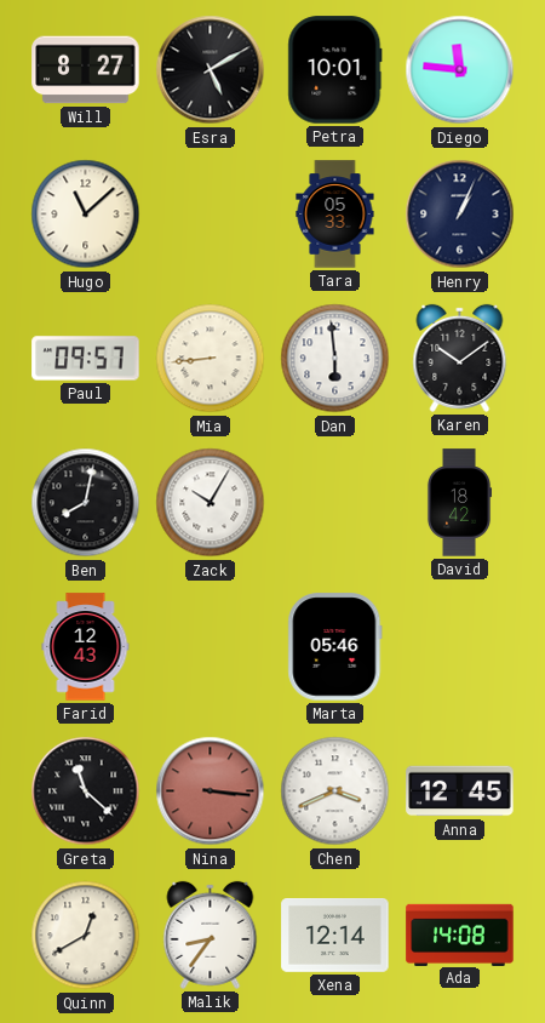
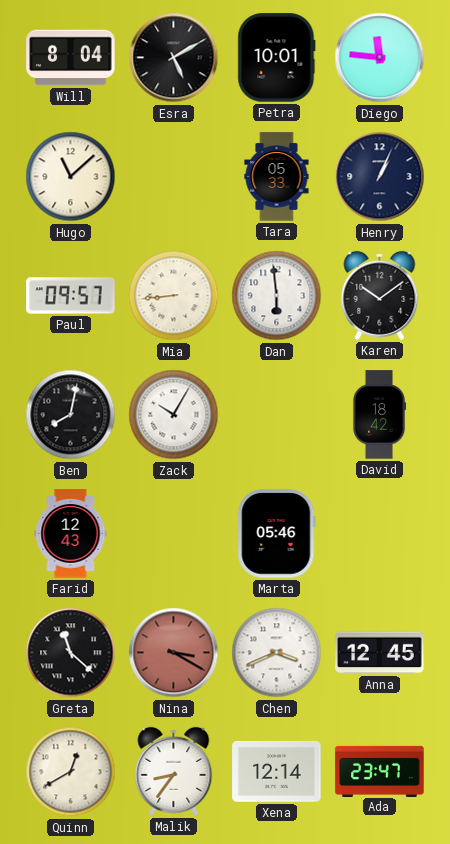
Will: 8:27 -> 8:04 (71, 58)
Nina: 3:16 -> 3:20 (174, 653)
Ada: 14:08 -> 23:47 (380, 771)
